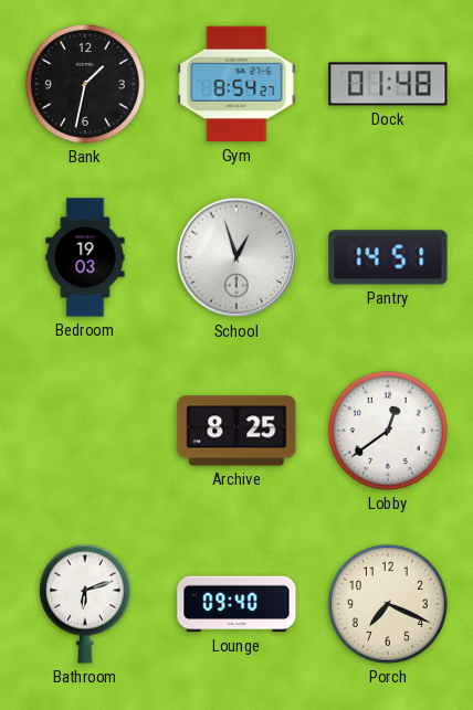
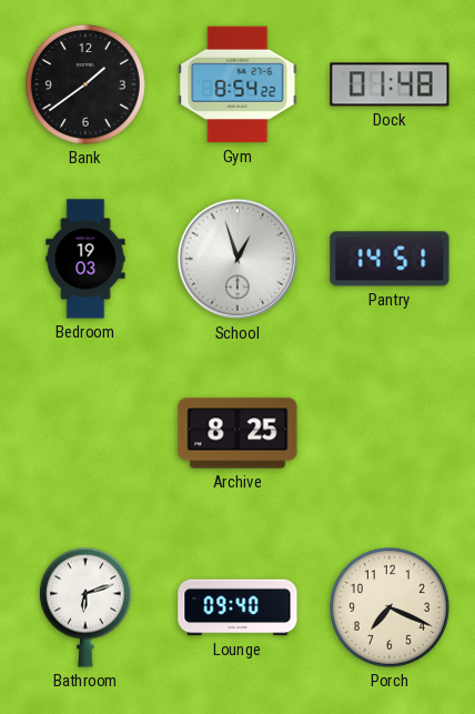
Bank: 1:32 -> 1:39 (85, 84)
Gym: 8:54:27 -> 8:54:22 (238, 84)
Lobby: 12:39 -> none (388, 431)
